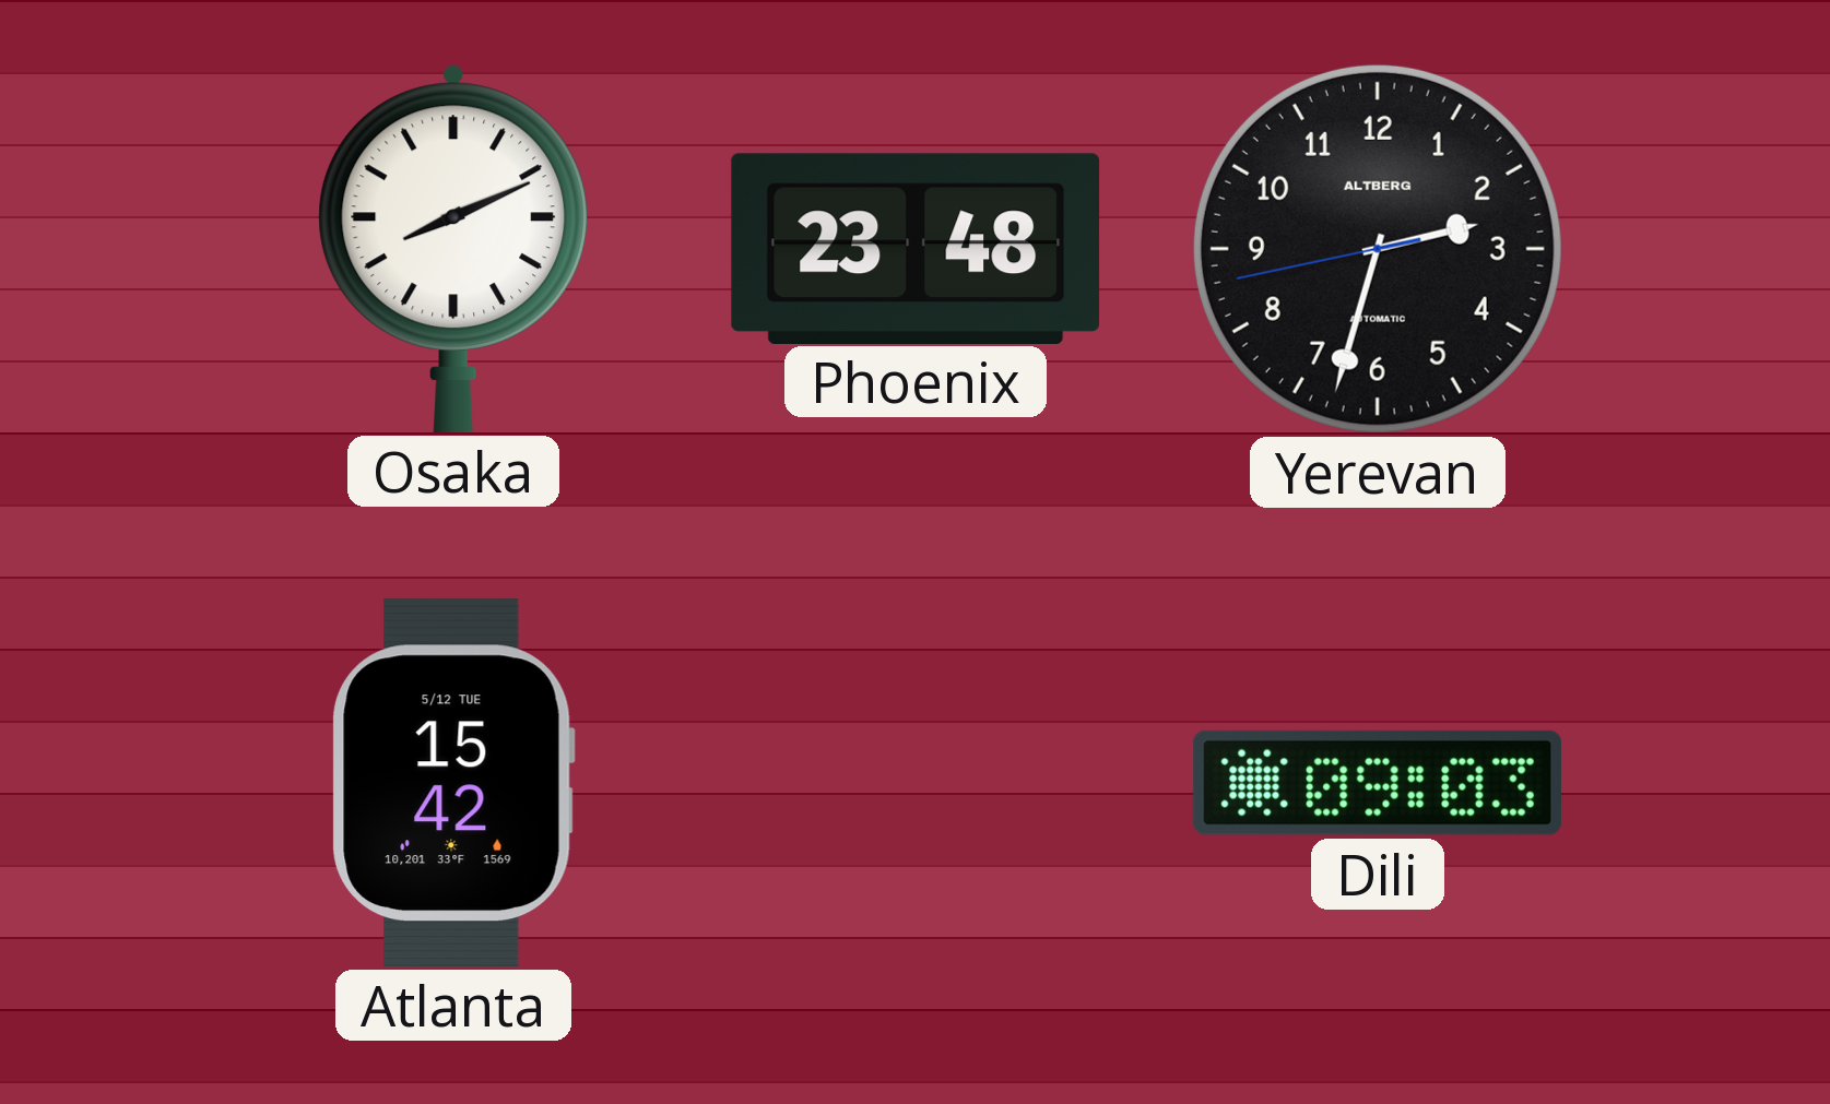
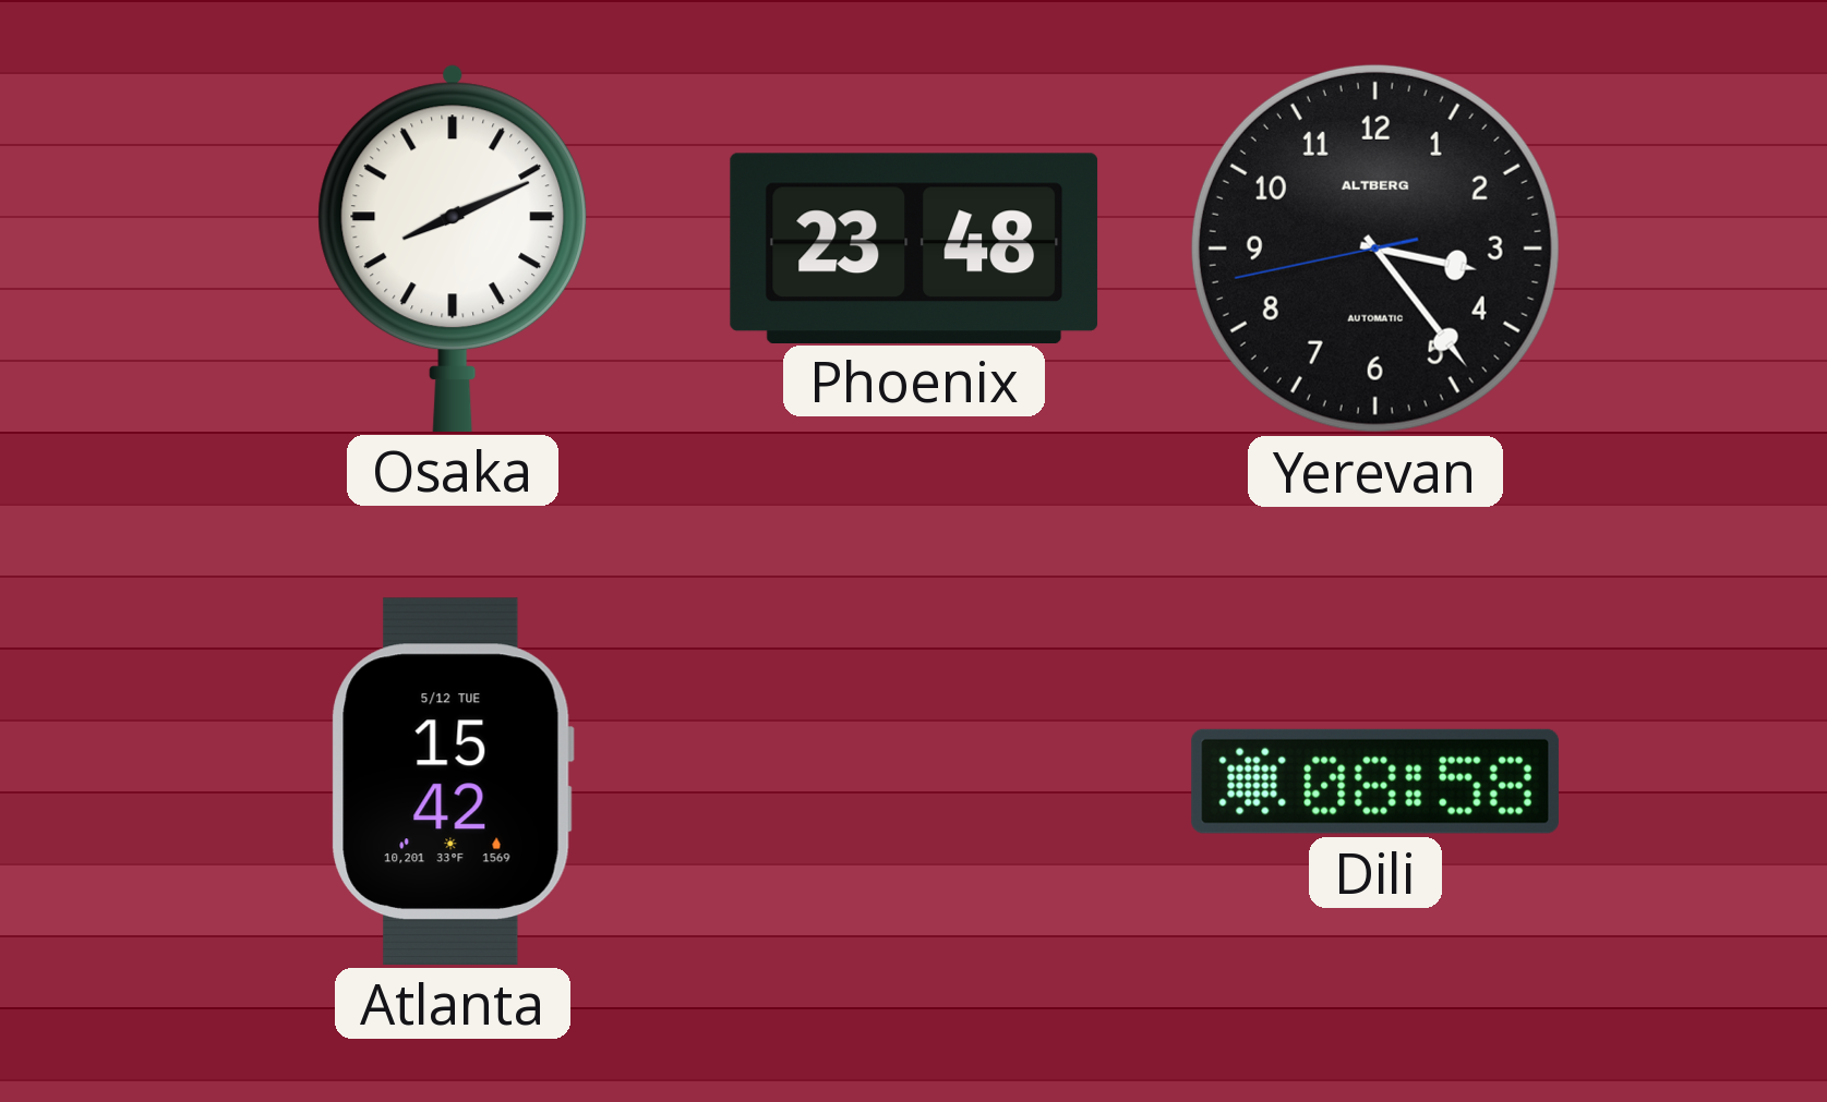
Yerevan: 2:32 -> 3:23 (1375, 249)
Dili: 09:03 -> 08:58 (1375, 782)
